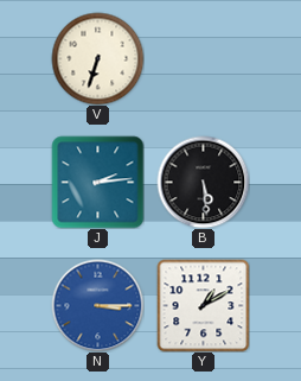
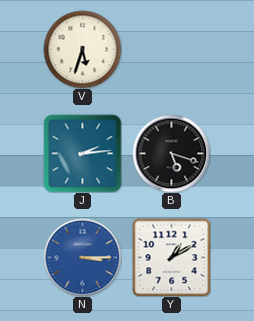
V: 6:33 -> 5:33 (82, 49)
B: 5:29 -> 5:18 (171, 153)
